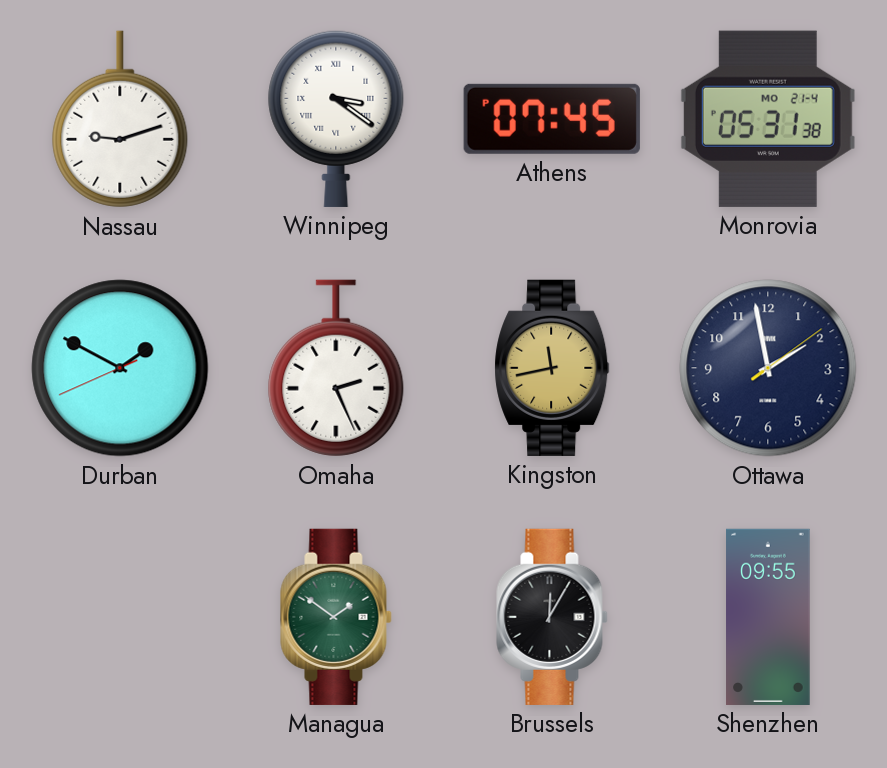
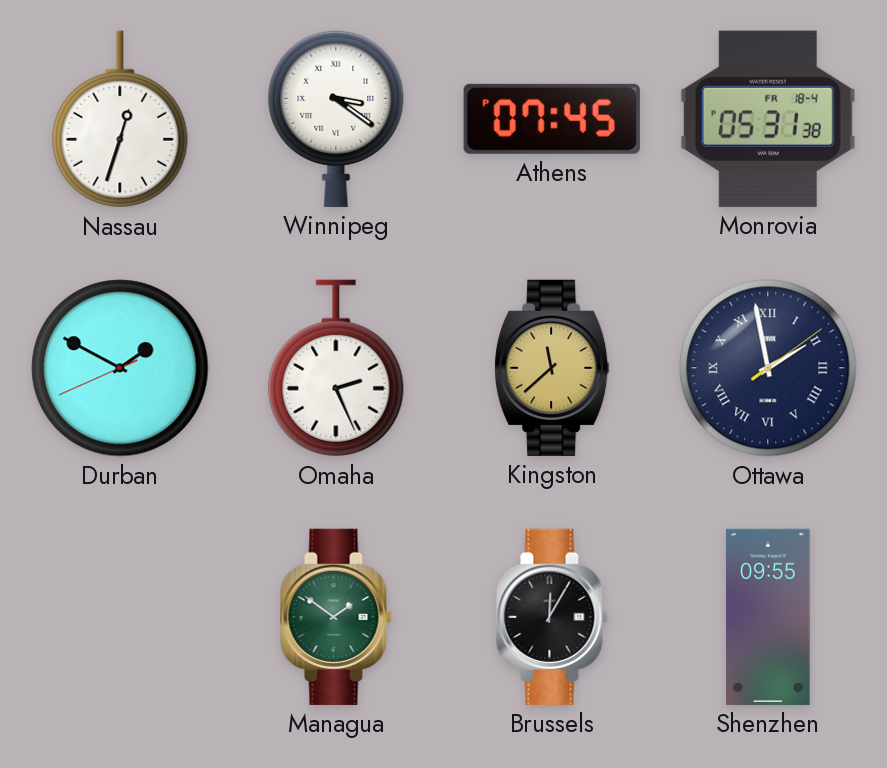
Nassau: 9:12 -> 12:33 (120, 119)
Monrovia date: MO 21-4 -> FR 18-4 (768, 119)
Kingston: 11:43 -> 11:38 (552, 368)
Ottawa numerals: Arabic -> Roman (768, 368)
